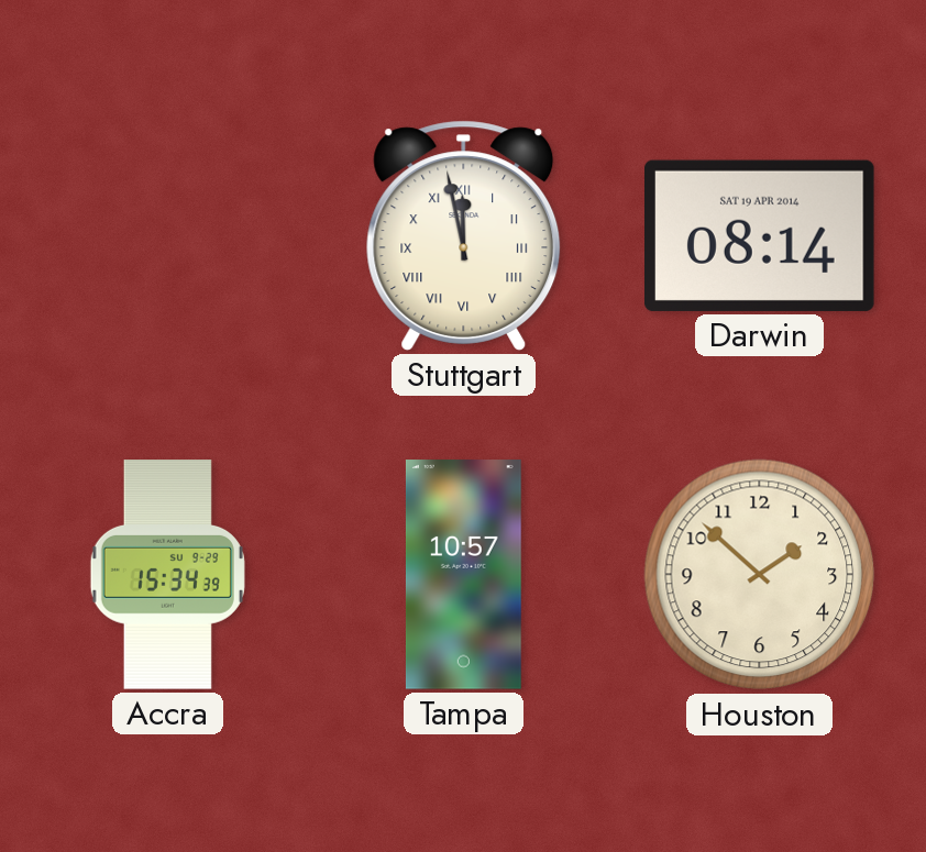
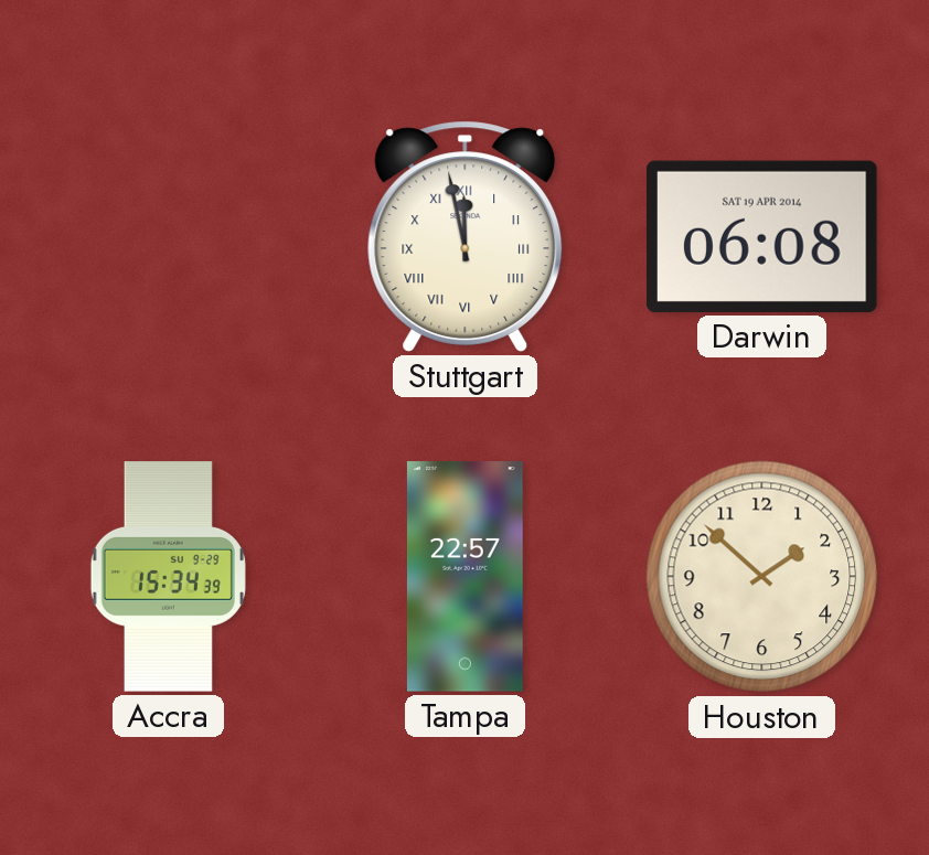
Darwin: 08:14 -> 06:08 (762, 236)
Tampa: 10:57 -> 22:57 (464, 577)
